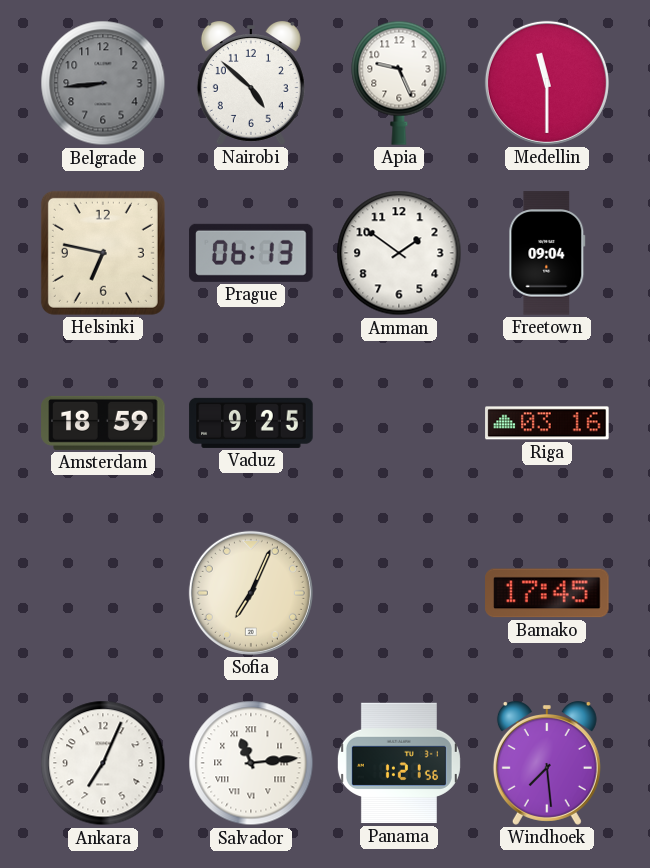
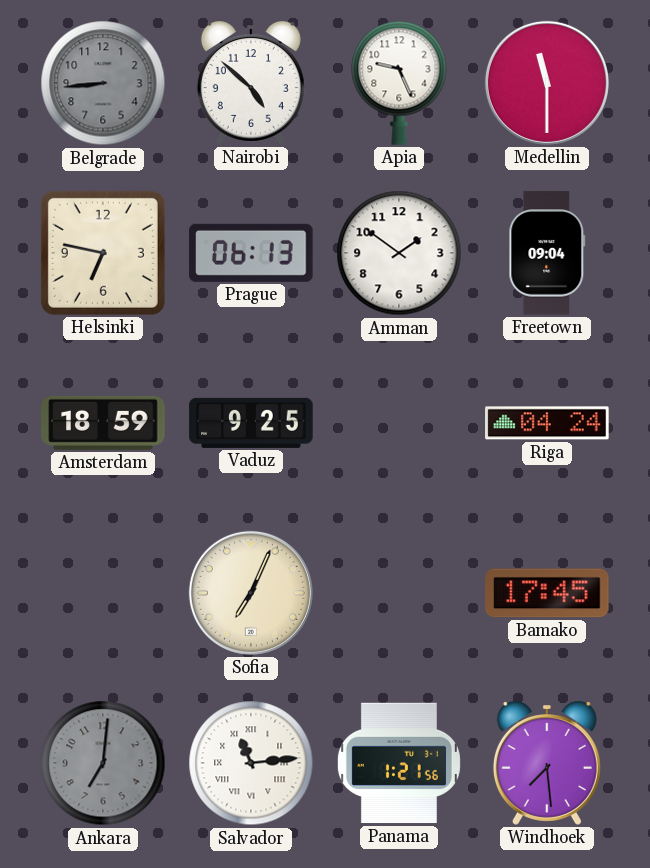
Riga: 03:16 -> 04:24 (547, 423)
Ankara: 7:04 -> 7:01 (103, 763)
Ankara dial: white -> grey (103, 763)
